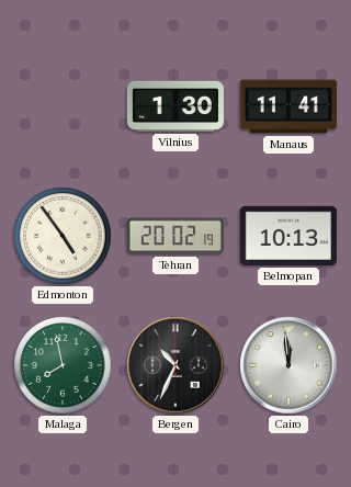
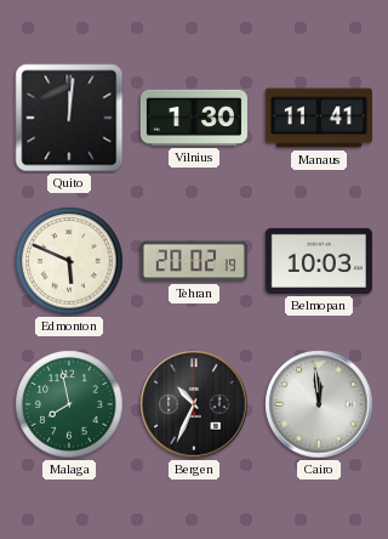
Quito: none -> 12:01 (69, 118)
Edmonton: 4:54 -> 5:49 (69, 261)
Belmopan: 10:13 -> 10:03 (319, 261)
